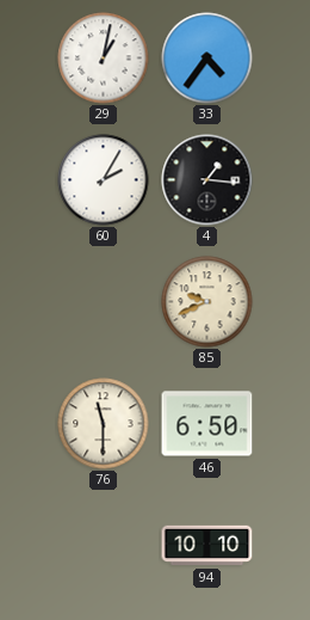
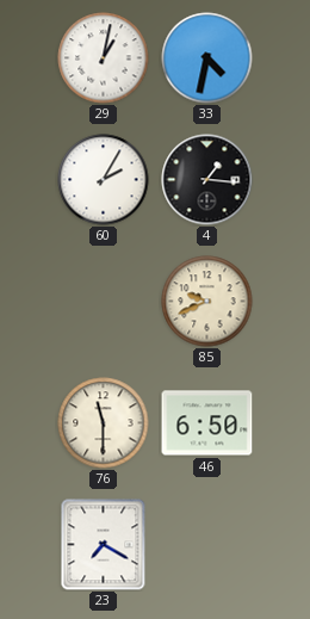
33: 4:36 -> 4:32 (207, 58)
23: none -> 7:20 (104, 545)
94: 10:10 -> none (207, 546)
